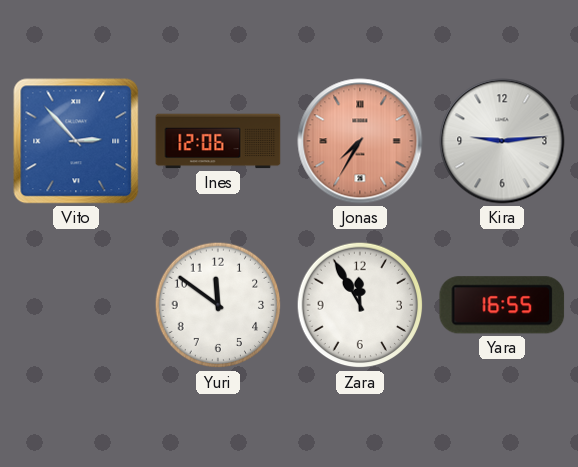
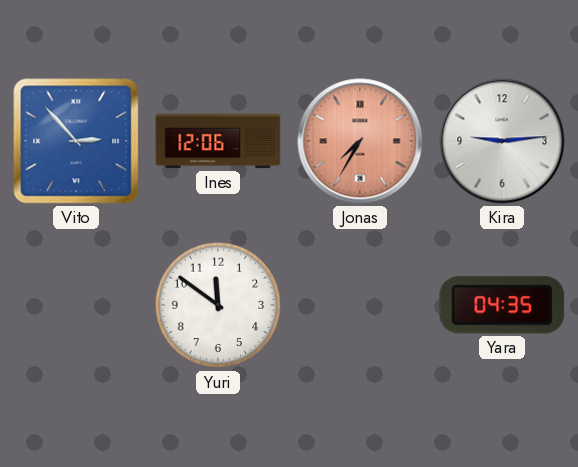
Zara: 11:55 -> none (360, 305)
Yara: 16:55 -> 04:35 (502, 305)
